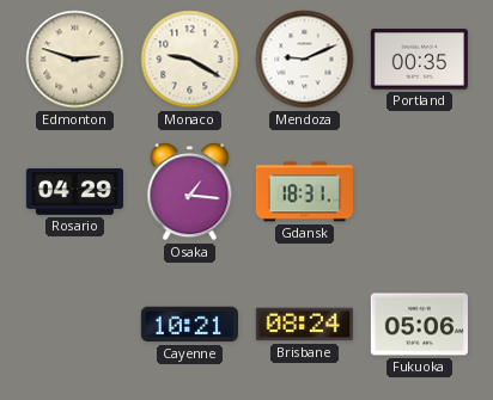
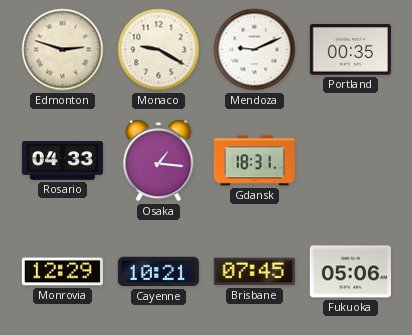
Rosario: 04:29 -> 04:33 (62, 161)
Monrovia: none -> 12:29 (62, 272)
Brisbane: 08:24 -> 07:45 (254, 272)
